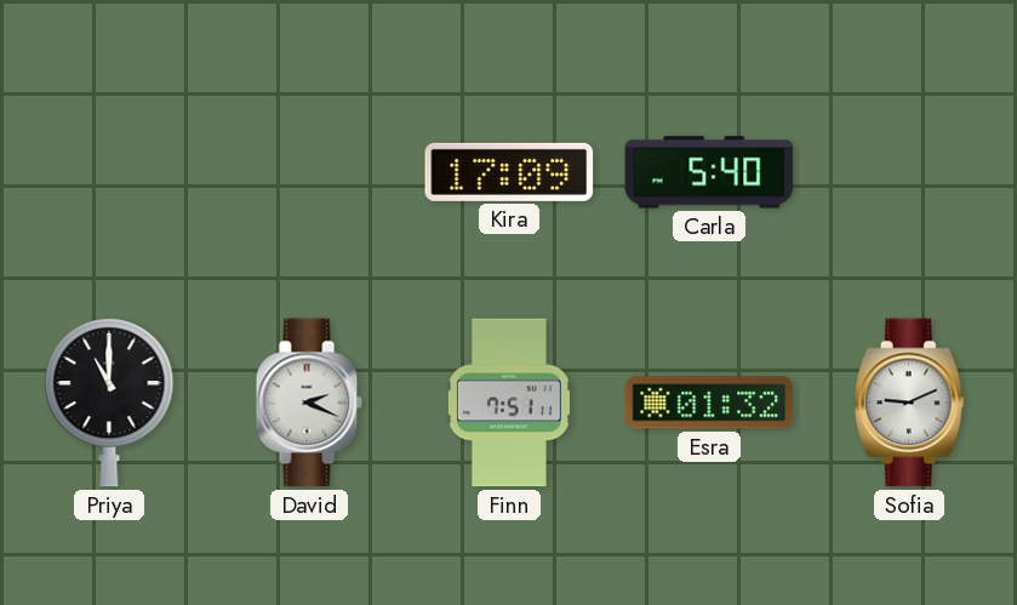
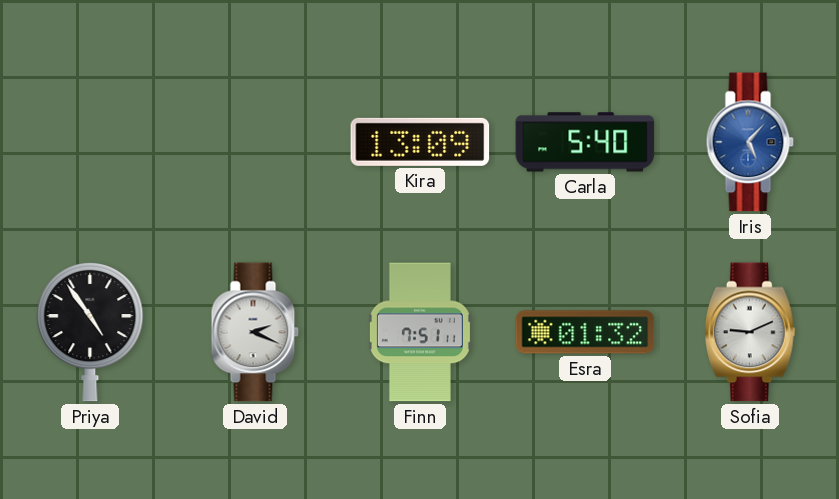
Kira: 17:09 -> 13:09 (420, 142)
Iris: none -> 5:07 (750, 142)
Priya: 11:00 -> 4:54 (90, 332)
